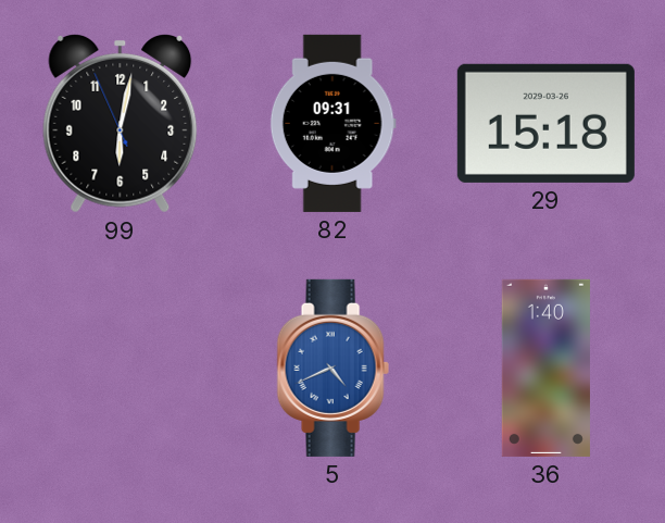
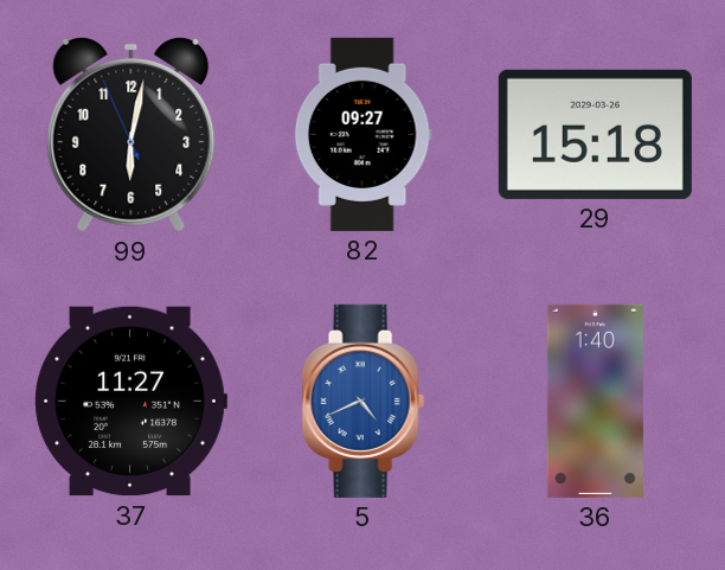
82: 09:31 -> 09:27 (362, 134)
37: none -> 11:27 (130, 402)
